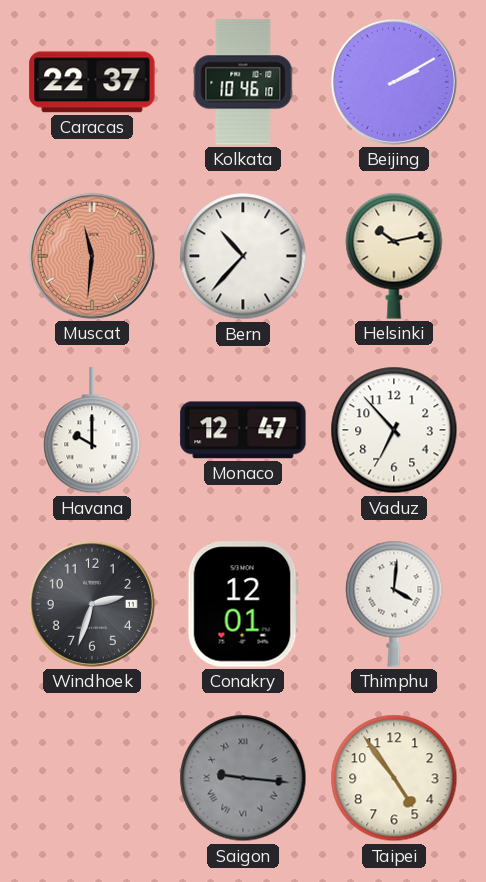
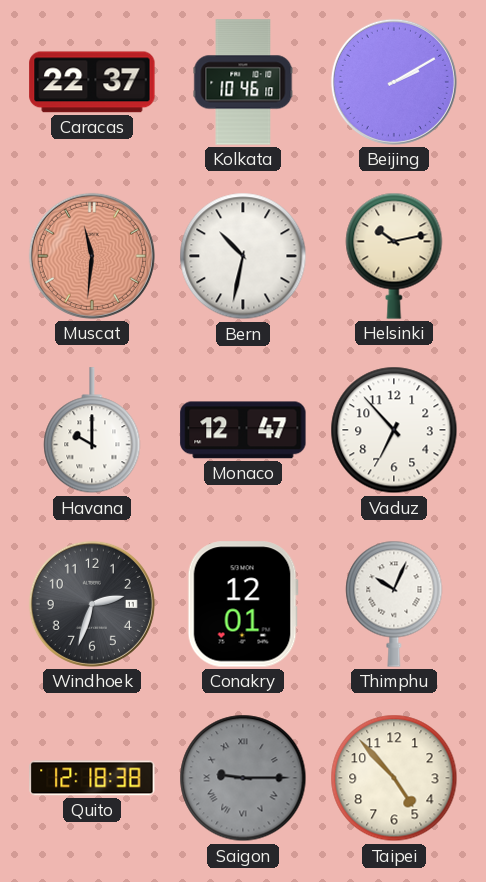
Bern: 10:37 -> 10:32 (243, 256)
Thimphu: 4:01 -> 10:04 (394, 604)
Quito: none -> 12:18 (92, 778)
Saigon: 9:16 -> 9:15 (243, 778)
Taipei: 4:54 -> 4:53 (394, 778)
